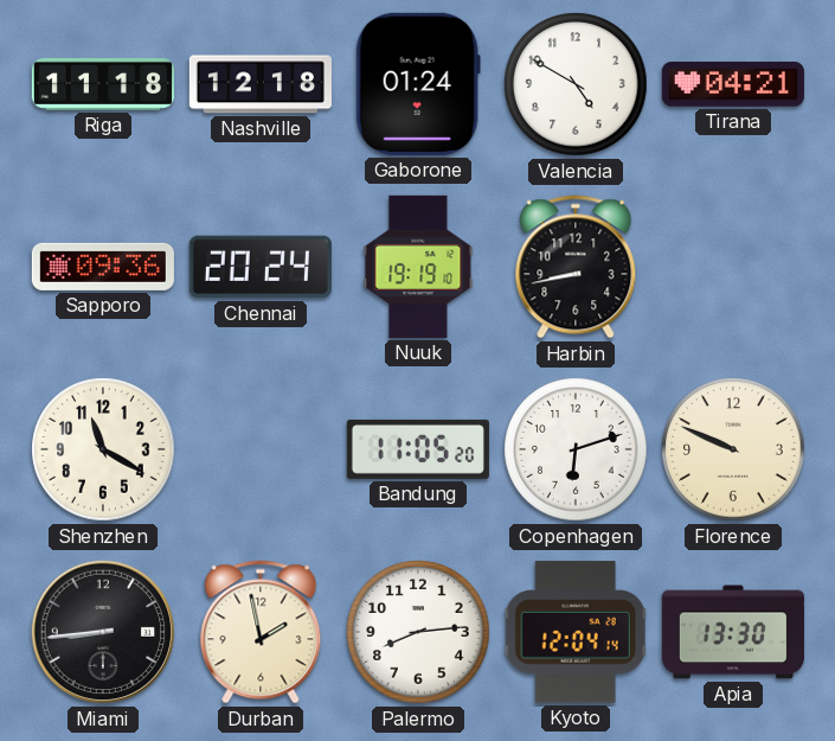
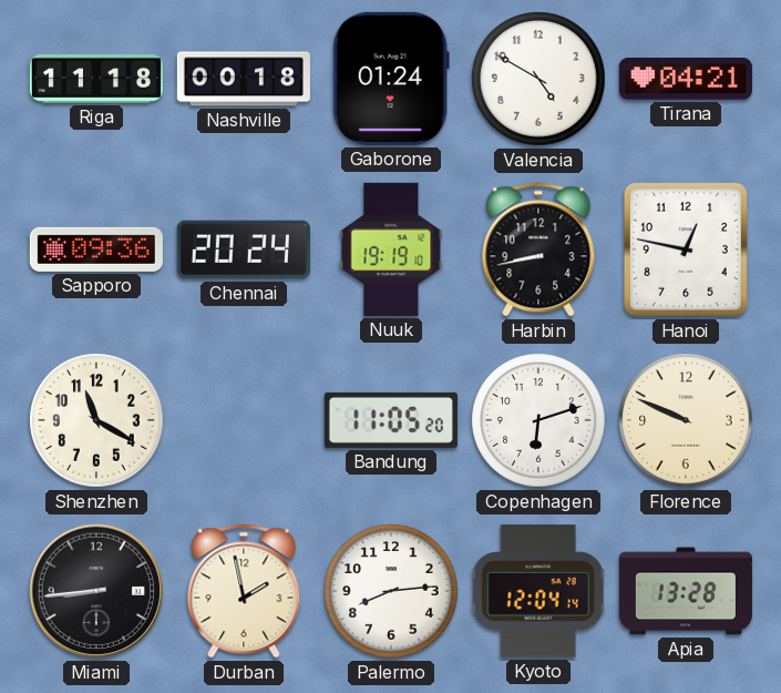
Nashville: 12:18 -> 00:18 (244, 79)
Hanoi: none -> 12:47 (686, 249)
Apia: 13:30 -> 13:28 (686, 591)
